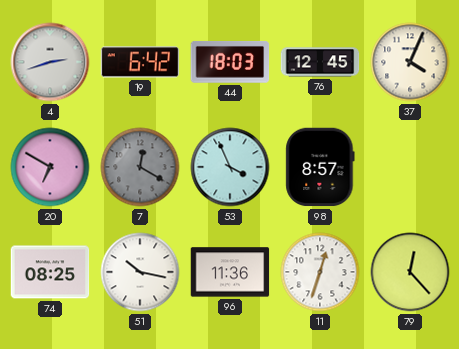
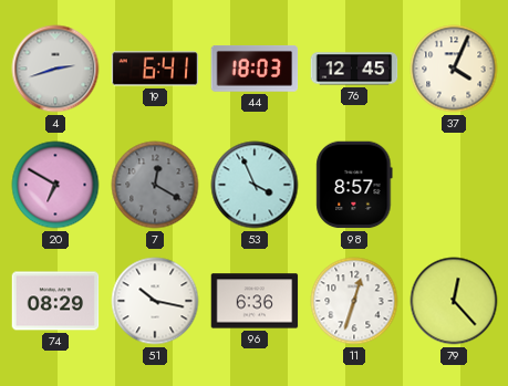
19: 6:42 -> 6:41 (155, 69)
74: 08:25 -> 08:29 (55, 301)
96: 11:36 -> 6:36 (255, 301)
